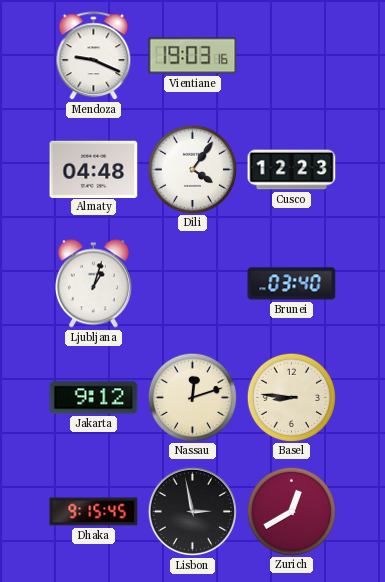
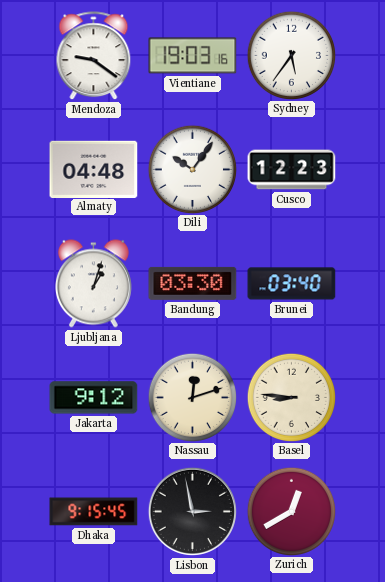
Mendoza: 9:19 -> 9:21 (94, 56)
Sydney: none -> 5:36 (291, 55)
Dili: 4:06 -> 10:06 (192, 169)
Bandung: none -> 03:30 (193, 283)
